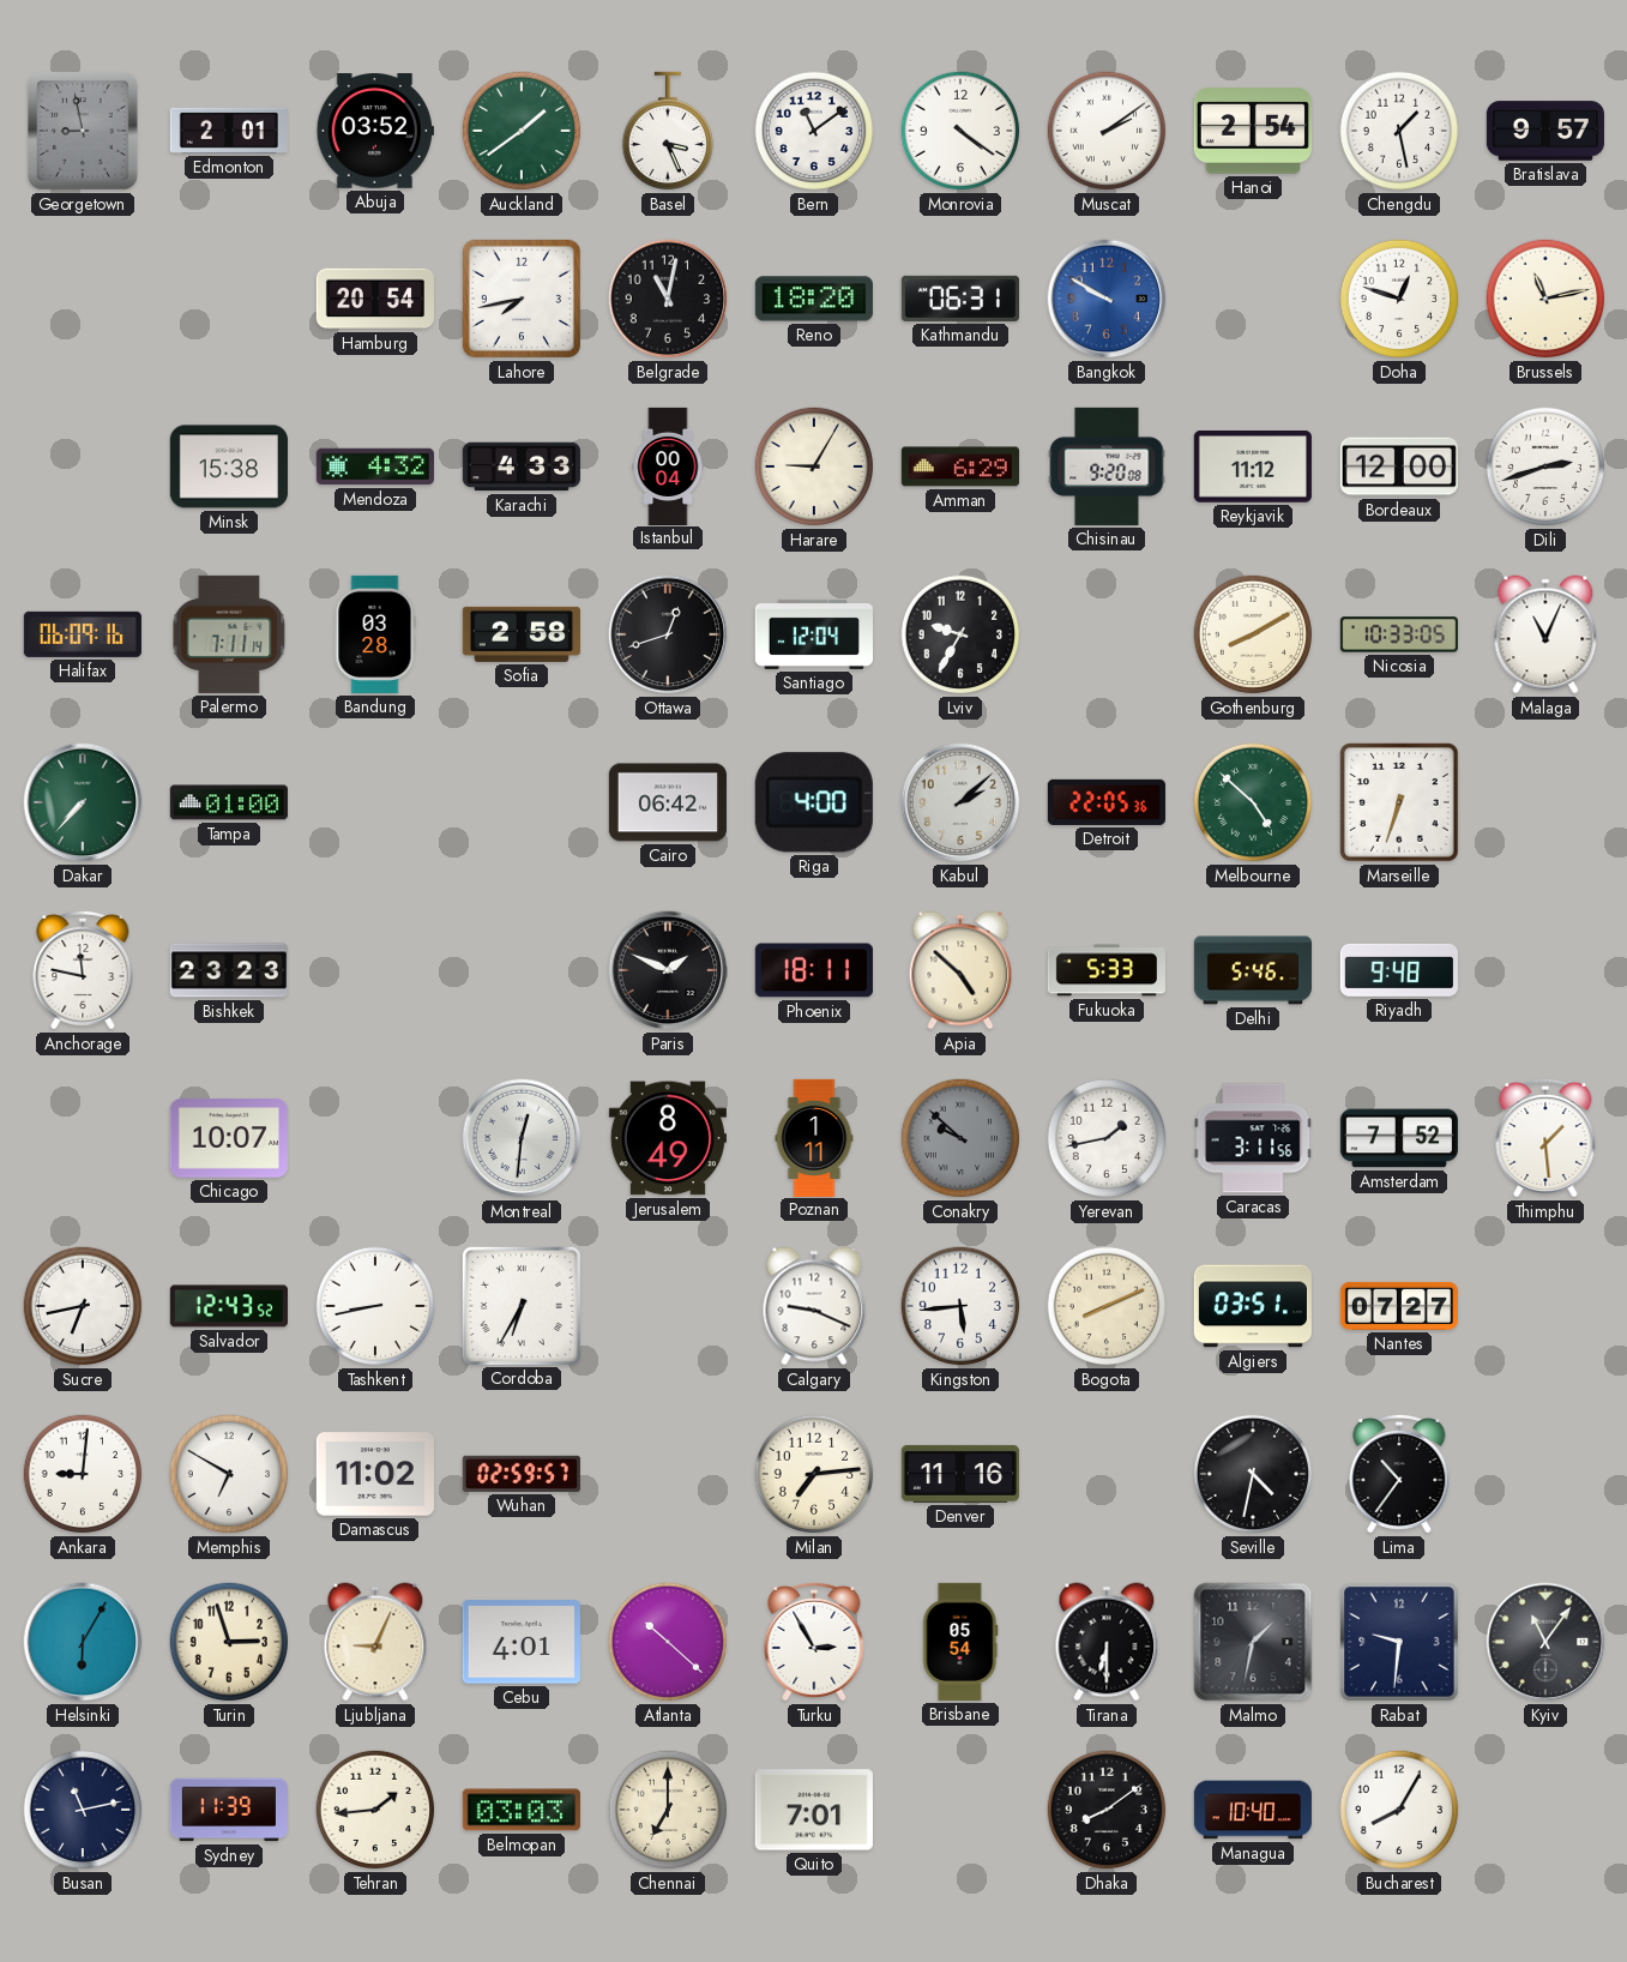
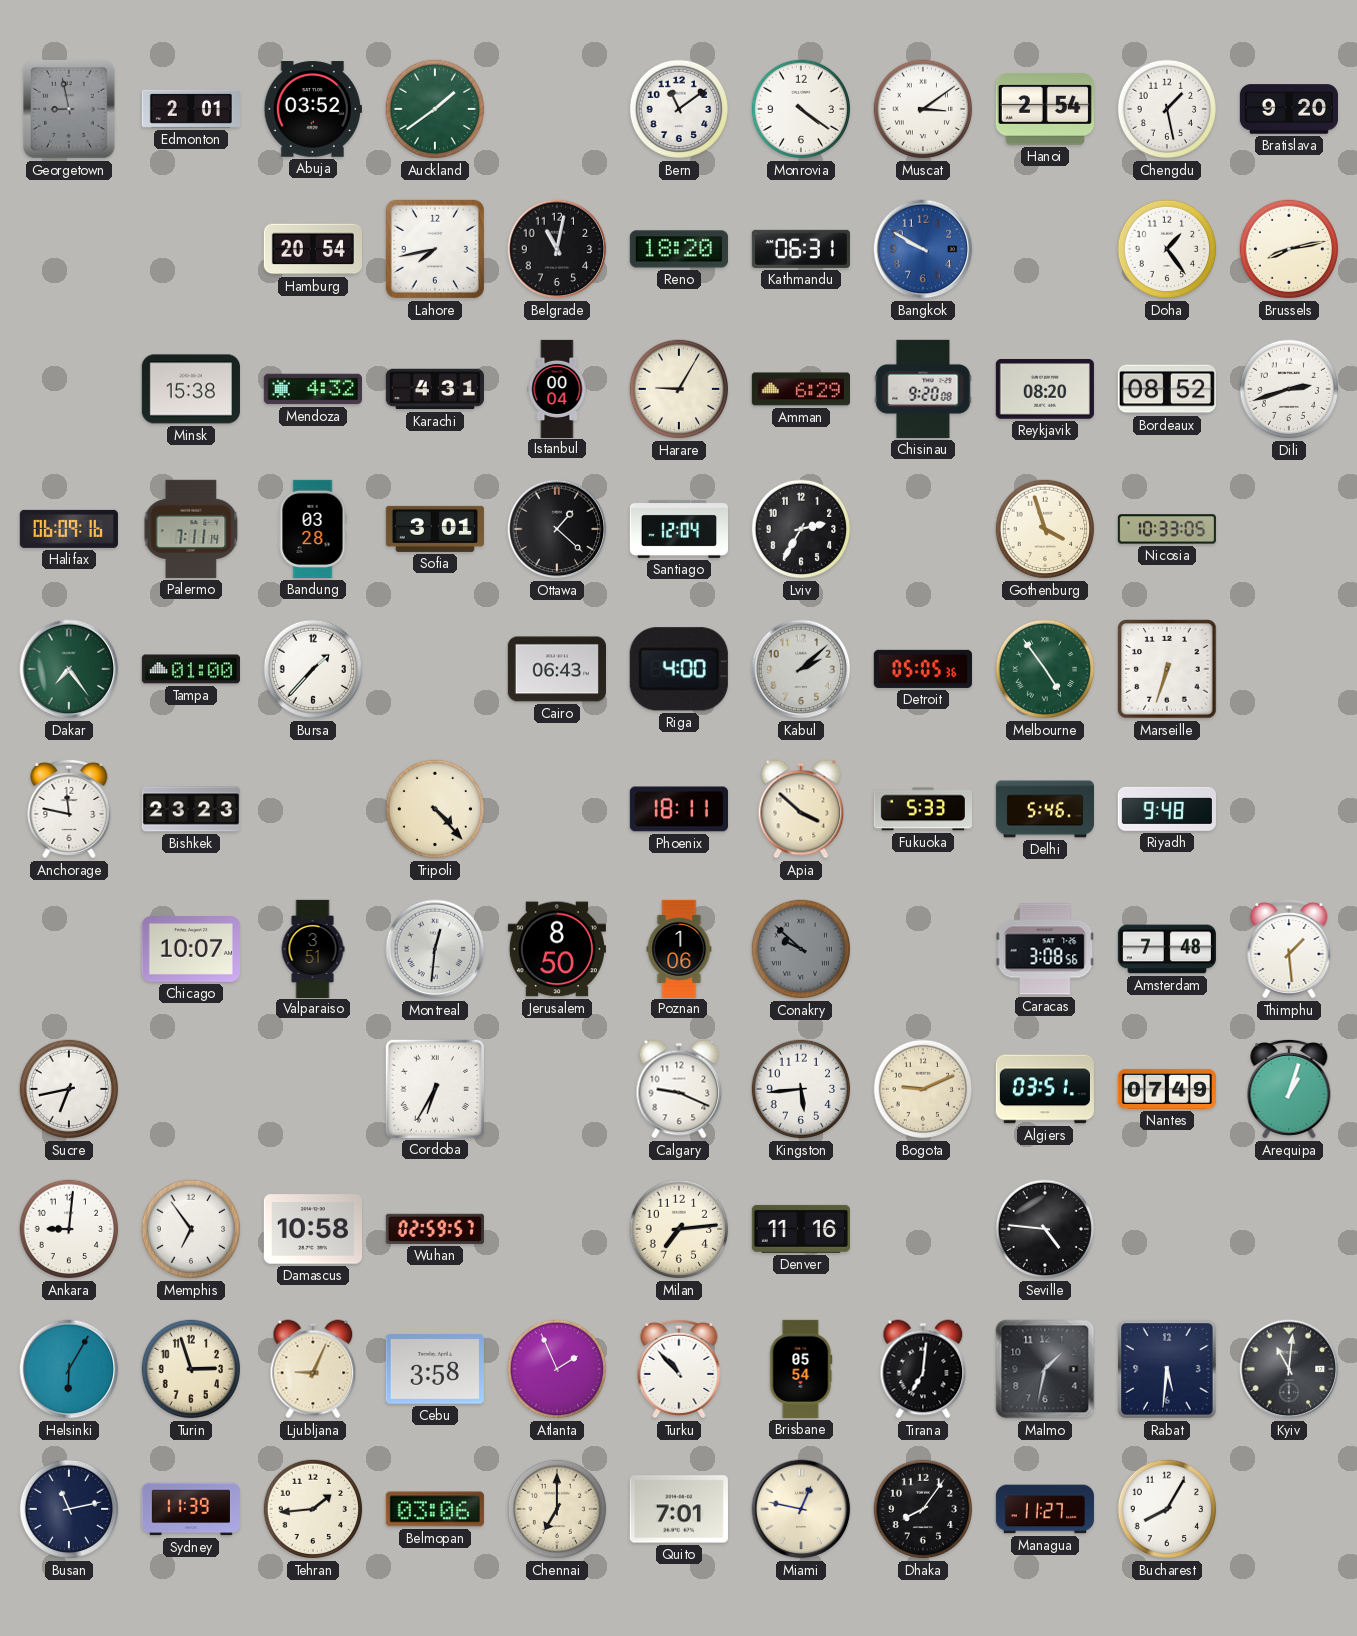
Basel: 3:26 -> none (667, 131)
Muscat: 2:09 -> 3:09 (923, 109)
Bratislava: 9:57 -> 9:20 (1288, 109)
Doha: 12:48 -> 1:24 (1167, 249)
Brussels: 11:13 -> 8:13 (1289, 249)
Karachi: 4:33 -> 4:31 (435, 389)
Reykjavik: 11:12 -> 08:20 (1045, 390)
Bordeaux: 12:00 -> 08:52 (1167, 389)
Sofia: 2:58 -> 3:01 (435, 529)
Ottawa: 12:42 -> 1:22 (557, 529)
Lviv: 9:35 -> 2:35 (801, 529)
Gothenburg: 8:10 -> 3:57 (1045, 529)
Malaga: 11:04 -> none (1545, 634)
Dakar: 7:37 -> 7:24 (69, 669)
Bursa: none -> 1:37 (313, 669)
Cairo: 06:42 -> 06:43 (557, 669)
Detroit: 22:05 -> 05:05 (923, 669)
Melbourne: 4:52 -> 4:54 (1045, 669)
Tripoli: none -> 4:23 (435, 809)
Paris: 1:49 -> none (668, 970)
Apia: 4:52 -> 3:52 (801, 809)
Valparaiso: none -> 3:51 (313, 948)
Jerusalem: 8:49 -> 8:50 (557, 949)
Poznan: 1:11 -> 1:06 (679, 948)
Yerevan: 1:43 -> none (1107, 1138)
Caracas: 3:11 -> 3:08 (1045, 949)
Amsterdam: 7:52 -> 7:48 (1167, 949)
Salvador: 12:43 -> none (229, 1306)
Tashkent: 8:43 -> none (375, 1306)
Bogota: 8:11 -> 9:11 (923, 1089)
Nantes: 07:27 -> 07:49 (1166, 1089)
Arequipa: none -> 1:03 (1289, 1089)
Memphis: 6:50 -> 6:54 (191, 1229)
Damascus: 11:02 -> 10:58 (313, 1229)
Seville: 4:32 -> 4:46 (1045, 1229)
Lima: 10:36 -> none (1399, 1474)
Cebu: 4:01 -> 3:58 (435, 1369)
Atlanta: 10:22 -> 1:56 (557, 1369)
Turku: 2:55 -> 10:53 (679, 1369)
Tirana: 6:30 -> 7:01 (923, 1369)
Rabat: 9:31 -> 5:31 (1167, 1369)
Kyiv: 11:06 -> 11:01 (1289, 1369)
Belmopan: 03:03 -> 03:06 (435, 1509)
Miami: none -> 12:47 (801, 1509)
Dhaka: 8:09 -> 8:06 (923, 1509)
Managua: 10:40 -> 11:27 (1045, 1509)
